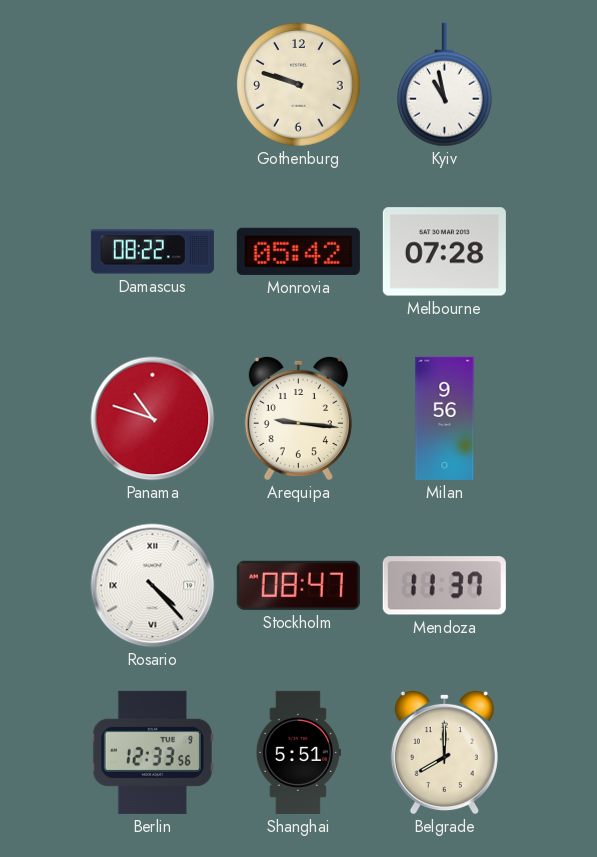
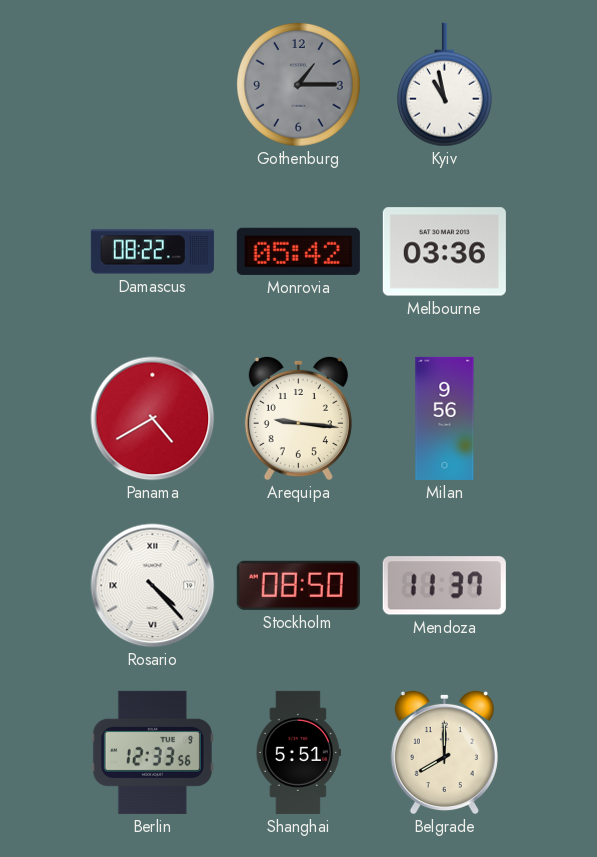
Gothenburg: 9:48 -> 1:15 (299, 85)
Gothenburg dial: cream -> grey (299, 85)
Melbourne: 07:28 -> 03:36 (444, 252)
Panama: 10:48 -> 4:40 (153, 419)
Stockholm: 08:47 -> 08:50 (298, 585)
